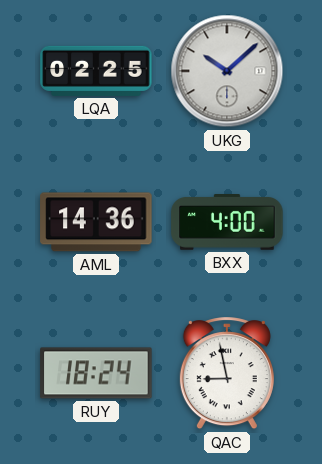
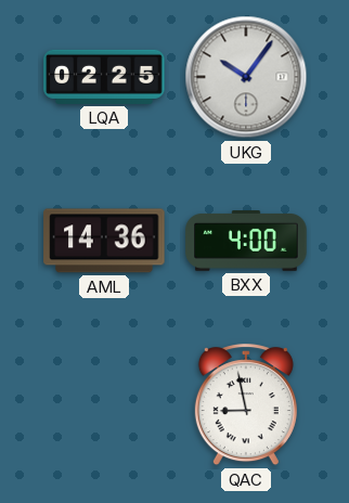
UKG: 10:08 -> 10:06 (246, 77)
RUY: 18:24 -> none (96, 373)
